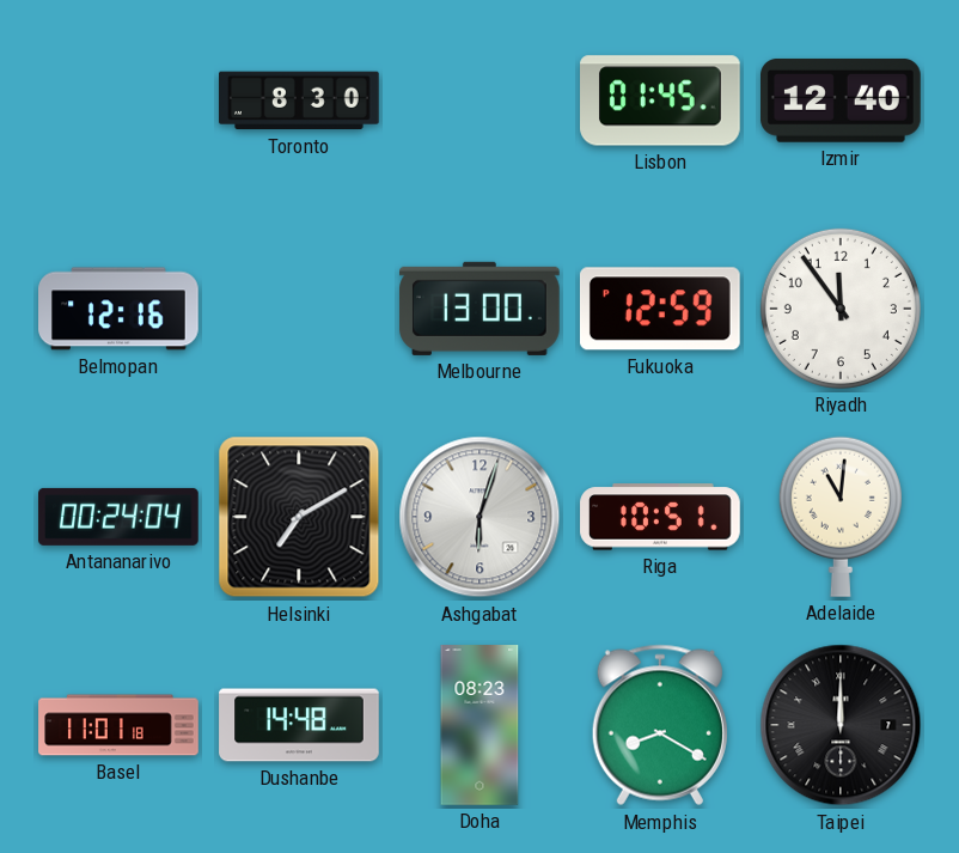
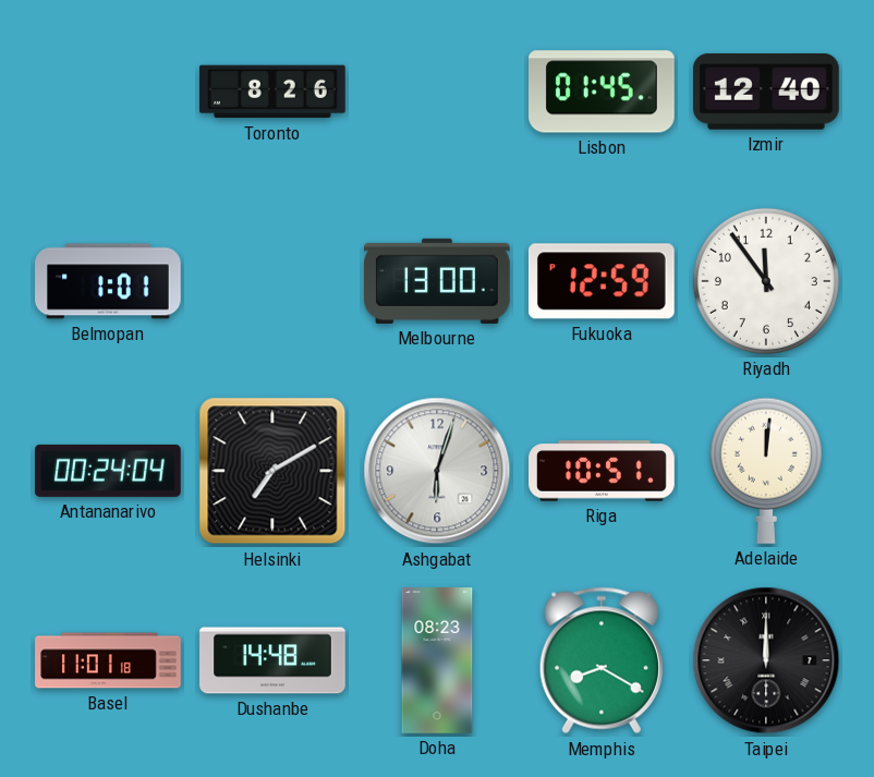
Toronto: 8:30 -> 8:26 (274, 92)
Belmopan: 12:16 -> 1:01 (108, 281)
Adelaide: 11:01 -> 12:01 (766, 471)
